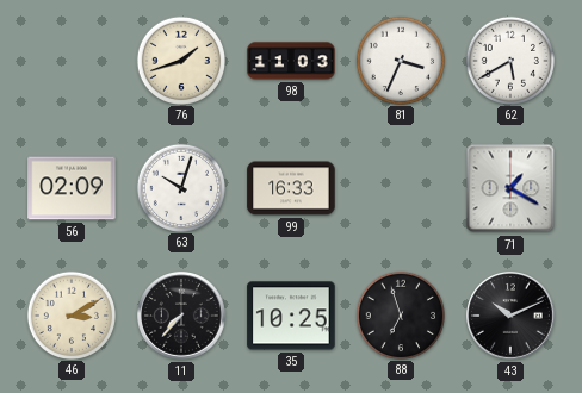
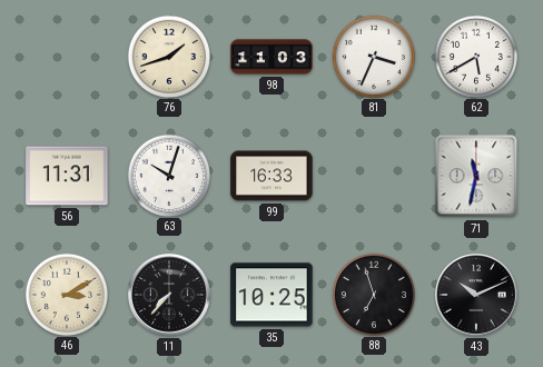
56: 02:09 -> 11:31 (67, 176)
71: 1:20 -> 11:32 (476, 176)
